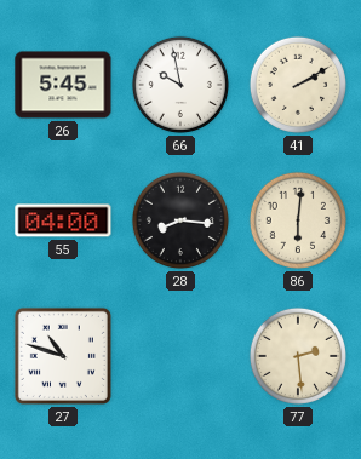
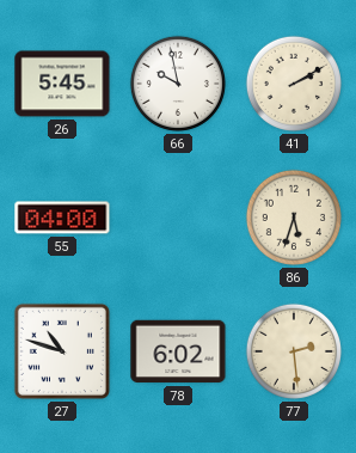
28: 8:16 -> none (180, 220)
86: 6:01 -> 5:33 (294, 218)
78: none -> 6:02 (178, 351)
